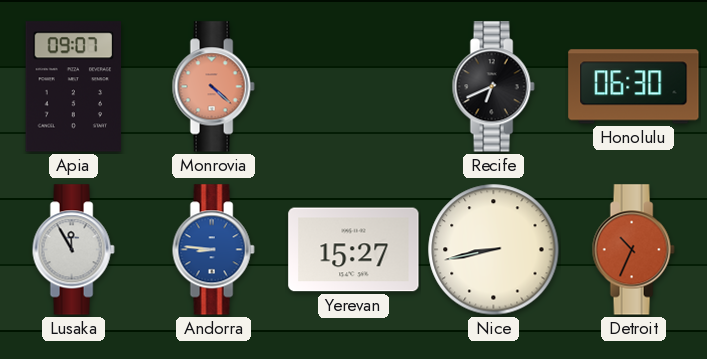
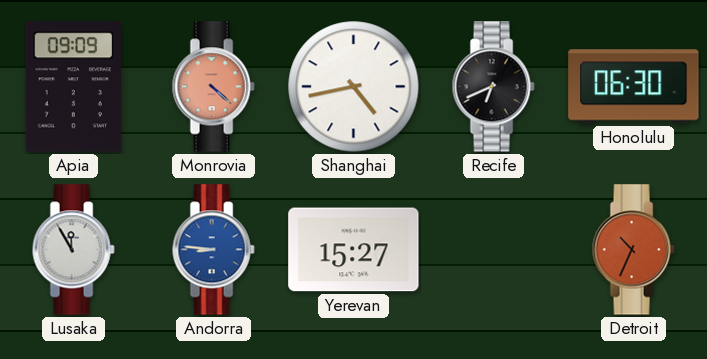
Apia: 09:07 -> 09:09 (74, 87)
Shanghai: none -> 4:43 (354, 87)
Nice: 8:43 -> none (494, 250)
